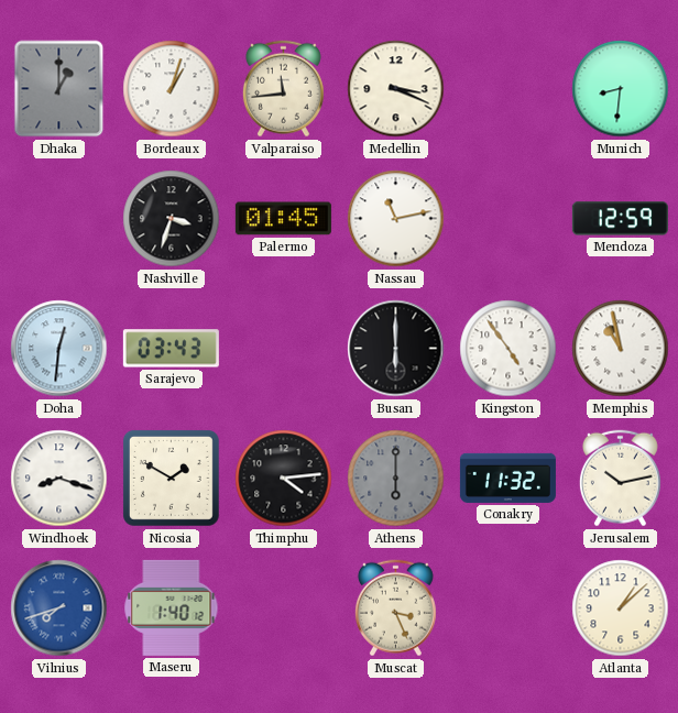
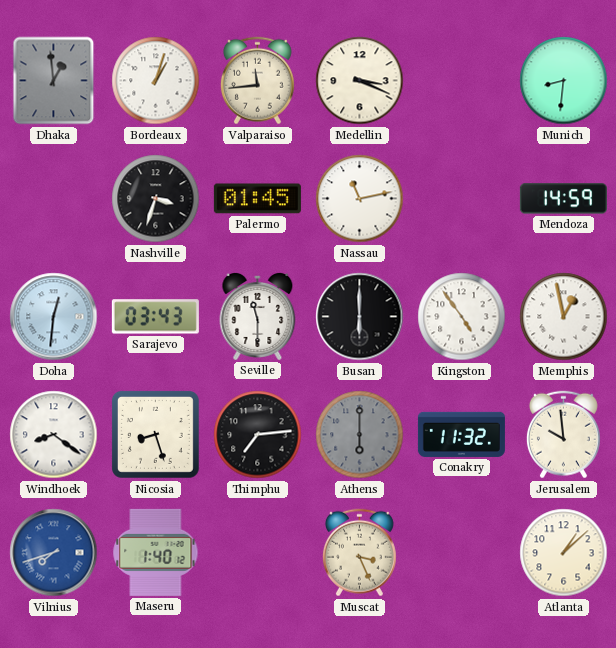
Dhaka: 1:00 -> 12:59 (54, 81)
Mendoza: 12:59 -> 14:59 (563, 199)
Seville: none -> 11:30 (258, 316)
Memphis: 10:58 -> 12:58 (564, 317)
Windhoek: 8:18 -> 8:21 (54, 435)
Nicosia: 1:50 -> 8:27 (155, 434)
Thimphu: 4:14 -> 7:14 (258, 435)
Jerusalem: 10:13 -> 9:59 (563, 435)
